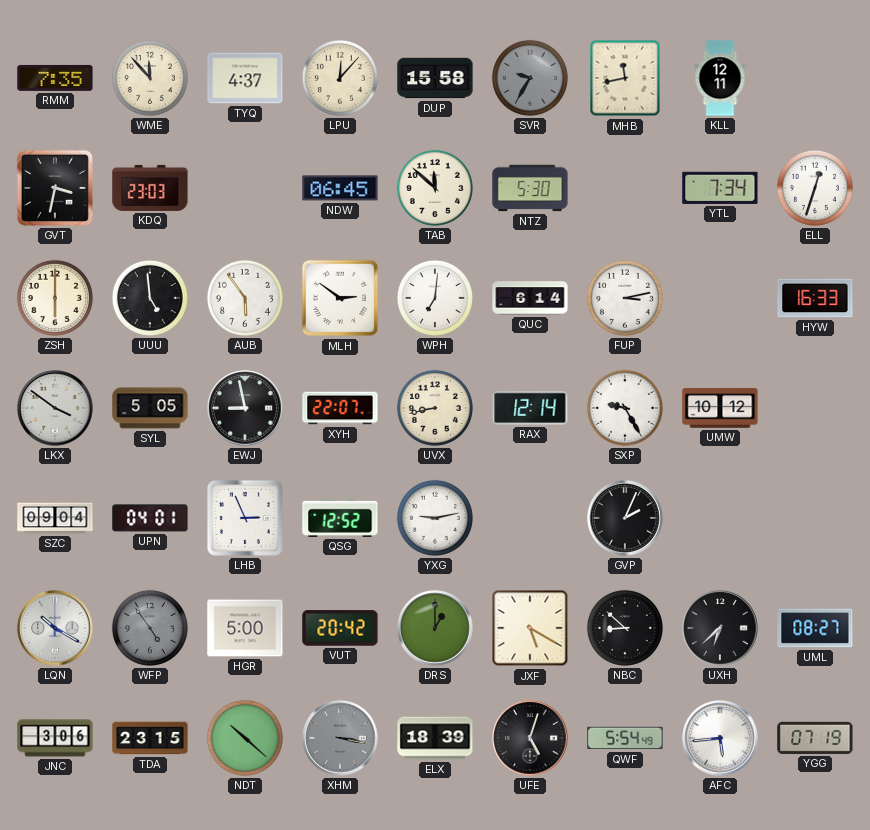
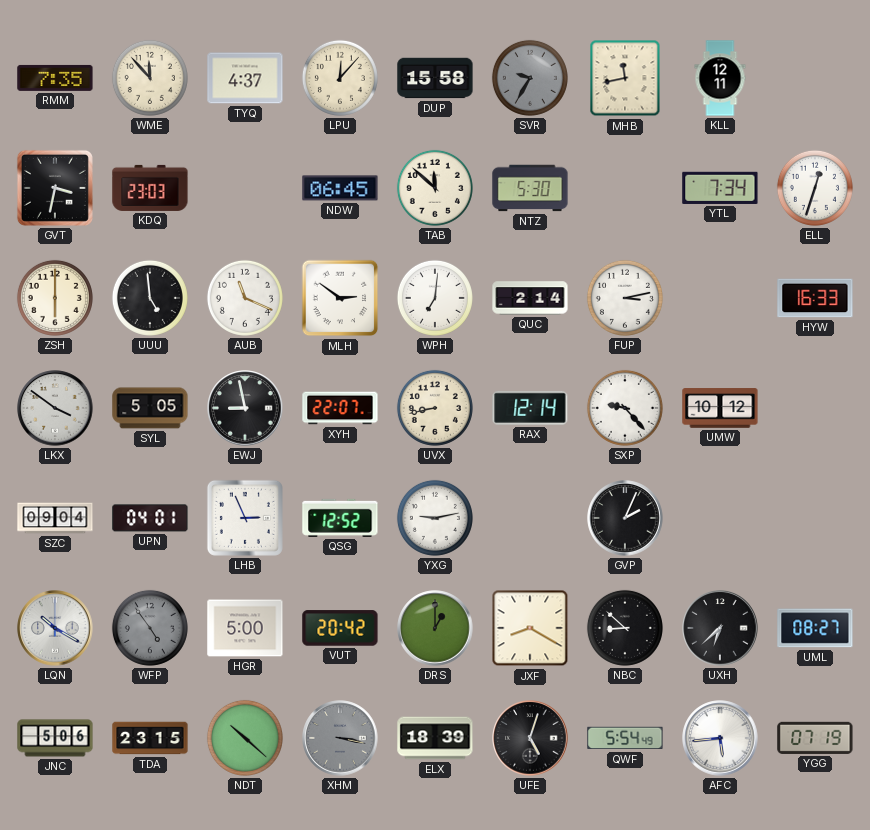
AUB: 5:54 -> 11:19 (245, 298)
QUC: 6:14 -> 2:14 (530, 298)
SXP: 9:25 -> 9:23 (625, 408)
JXF: 5:20 -> 8:20 (530, 628)
JNC: 3:06 -> 5:06 (55, 738)
